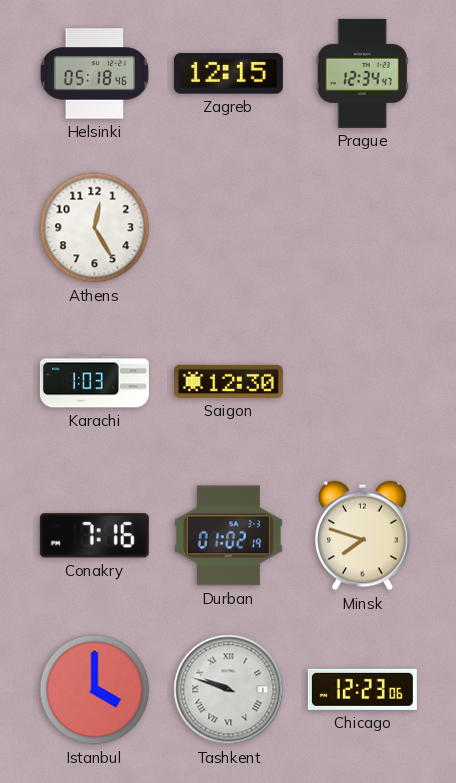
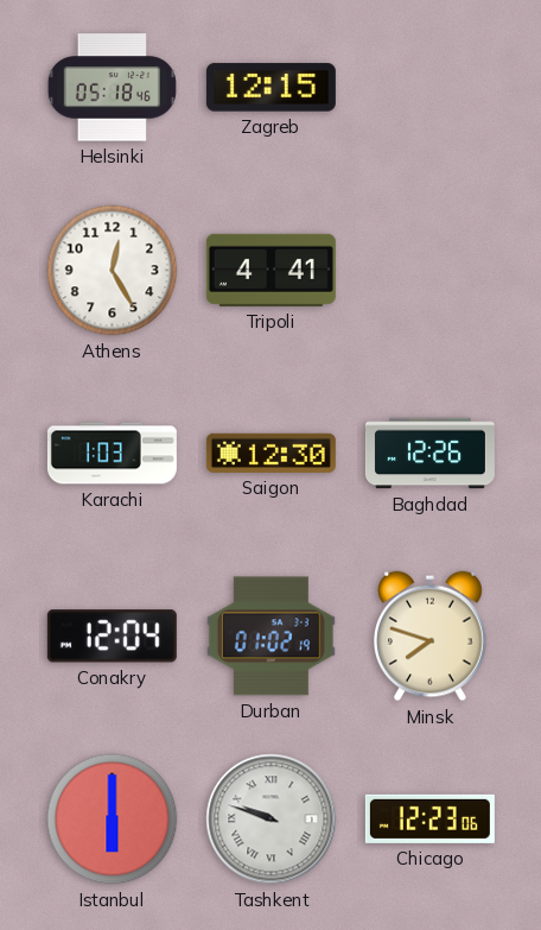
Prague: 12:34 -> none (362, 73)
Tripoli: none -> 4:41 (270, 270)
Baghdad: none -> 12:26 (429, 454)
Conakry: 7:16 -> 12:04 (112, 637)
Istanbul: 4:00 -> 6:00 (113, 820)
